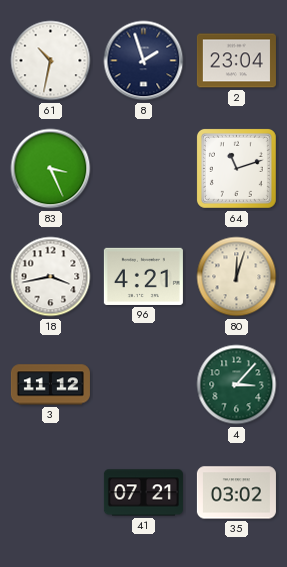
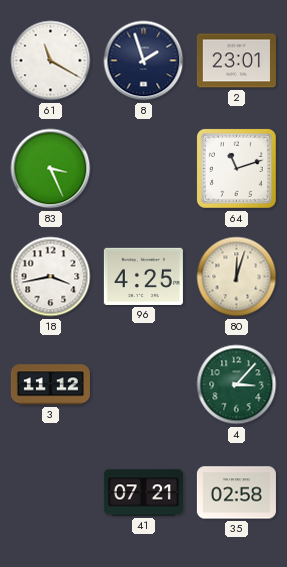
61: 10:32 -> 11:20 (51, 61)
2: 23:04 -> 23:01 (236, 61)
96: 4:21 -> 4:25 (143, 276)
35: 03:02 -> 02:58 (236, 493)
